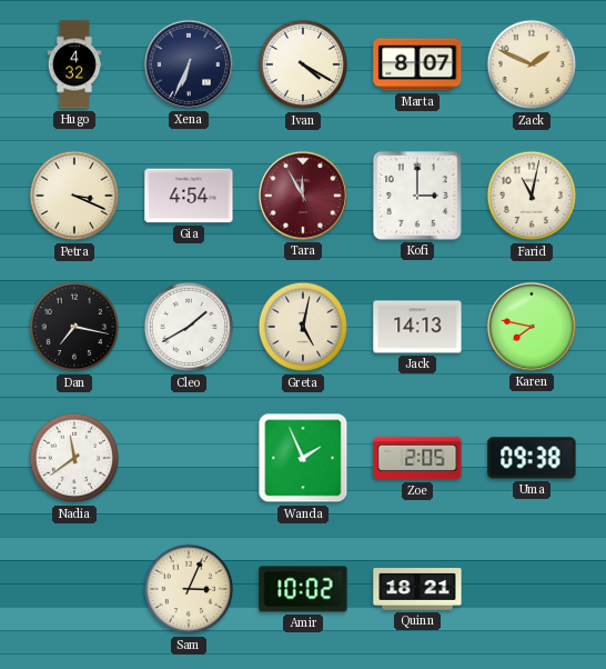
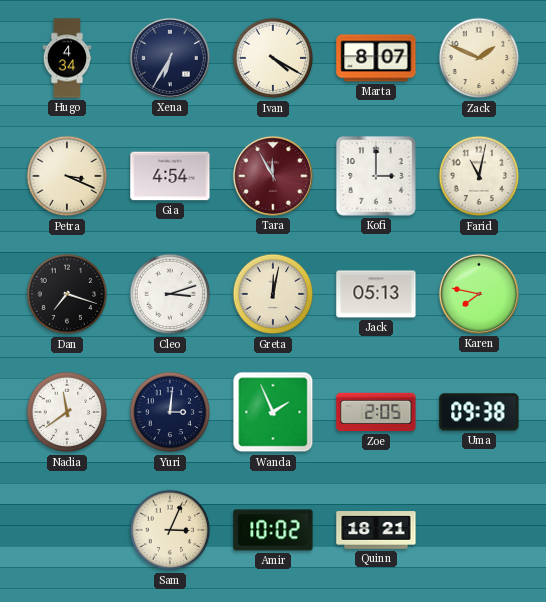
Hugo: 4:32 -> 4:34 (67, 58)
Xena: 6:34 -> 6:35 (170, 58)
Dan: 7:17 -> 7:18 (67, 294)
Cleo: 1:40 -> 3:12 (170, 294)
Greta: 5:02 -> 12:02 (273, 294)
Jack: 14:13 -> 05:13 (376, 294)
Yuri: none -> 3:01 (170, 412)
